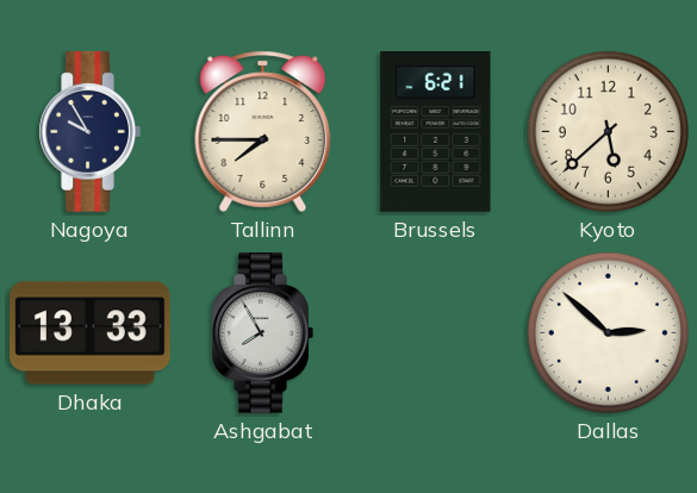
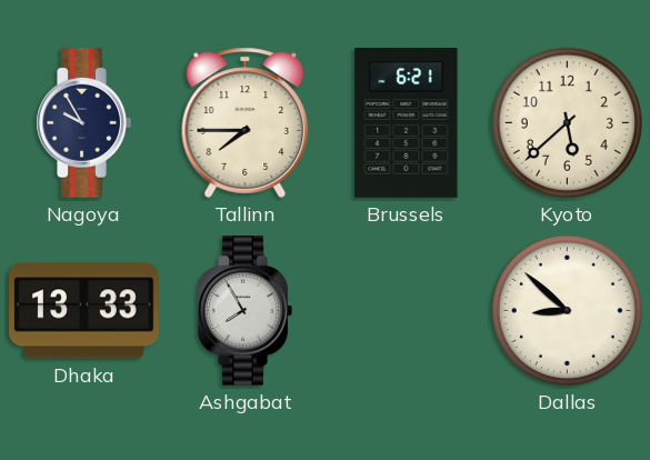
Dallas: 2:52 -> 8:52 (567, 310)
